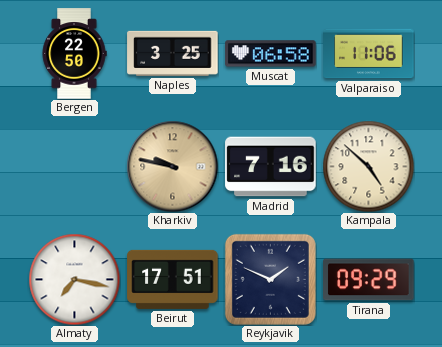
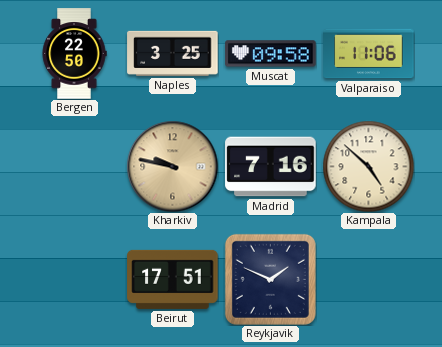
Muscat: 06:58 -> 09:58 (271, 54)
Almaty: 7:17 -> none (74, 279)
Tirana: 09:29 -> none (369, 280)
